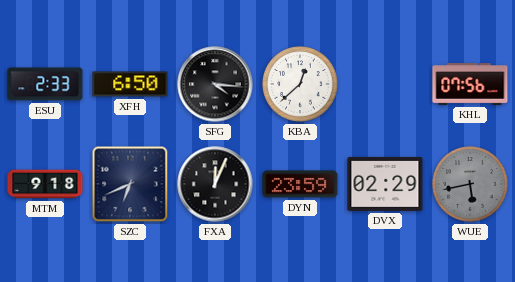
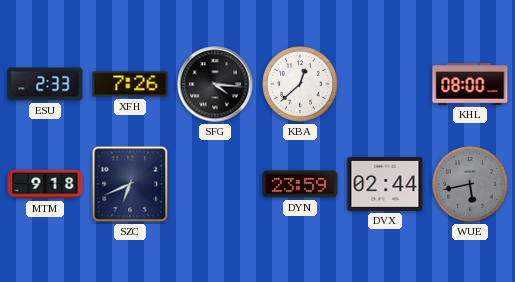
XFH: 6:50 -> 7:26 (130, 84)
KHL: 07:56 -> 08:00 (470, 84)
FXA: 12:04 -> none (215, 184)
DVX: 02:29 -> 02:44 (385, 184)
